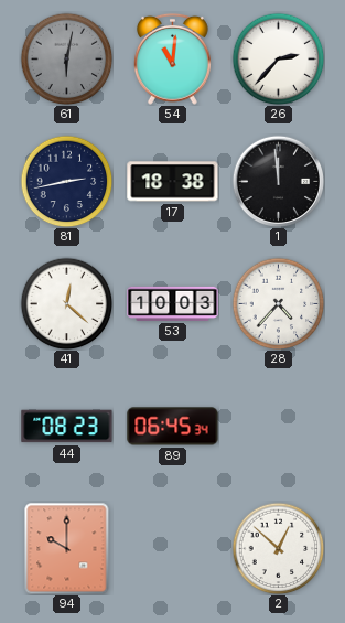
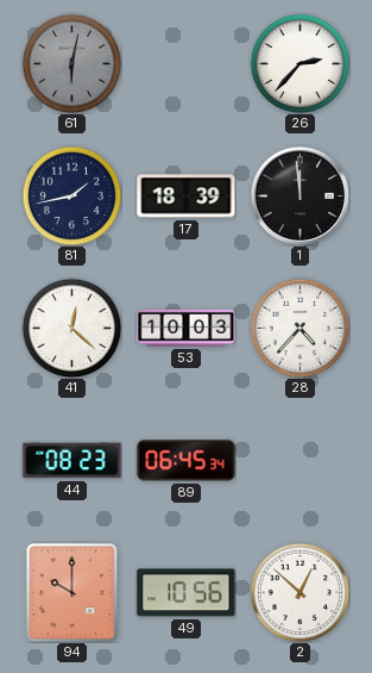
54: 11:01 -> none (172, 58)
81: 2:43 -> 1:43 (71, 195)
17: 18:38 -> 18:39 (187, 197)
49: none -> 10:56 (187, 593)
